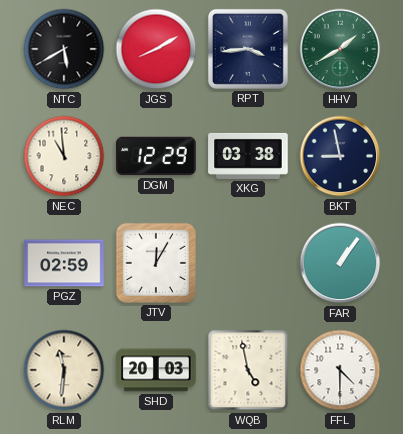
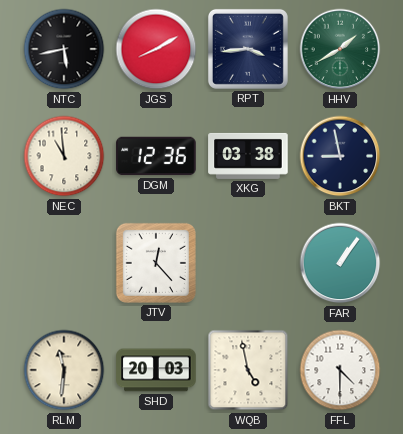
NTC: 5:40 -> 5:43 (64, 49)
DGM: 12:29 -> 12:36 (156, 156)
PGZ: 02:59 -> none (64, 263)
JTV: 12:05 -> 12:23 (156, 263)
